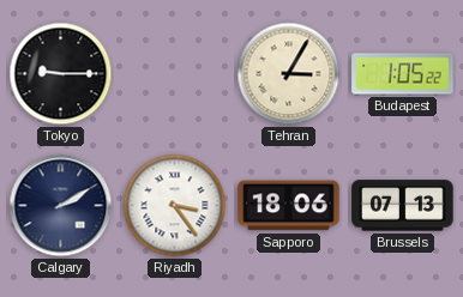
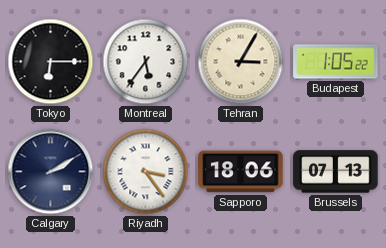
Tokyo: 9:15 -> 6:15 (51, 62)
Montreal: none -> 5:36 (146, 62)
